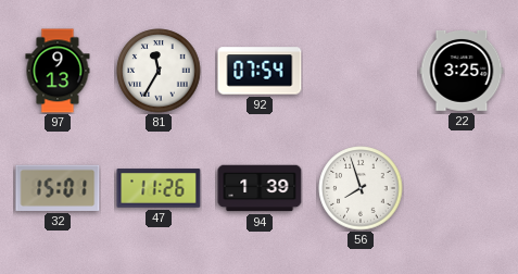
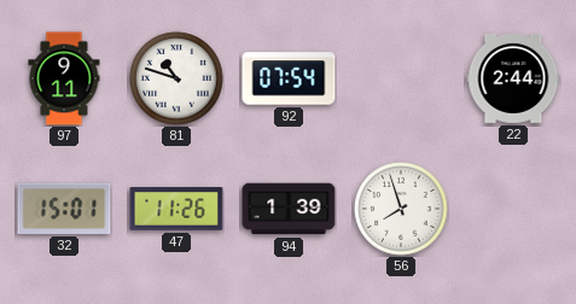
97: 9:13 -> 9:11 (64, 78)
81: 11:35 -> 10:48 (176, 78)
22: 3:25 -> 2:44 (513, 78)
